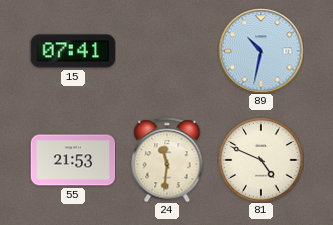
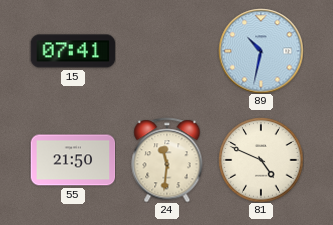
55: 21:53 -> 21:50 (73, 160)
